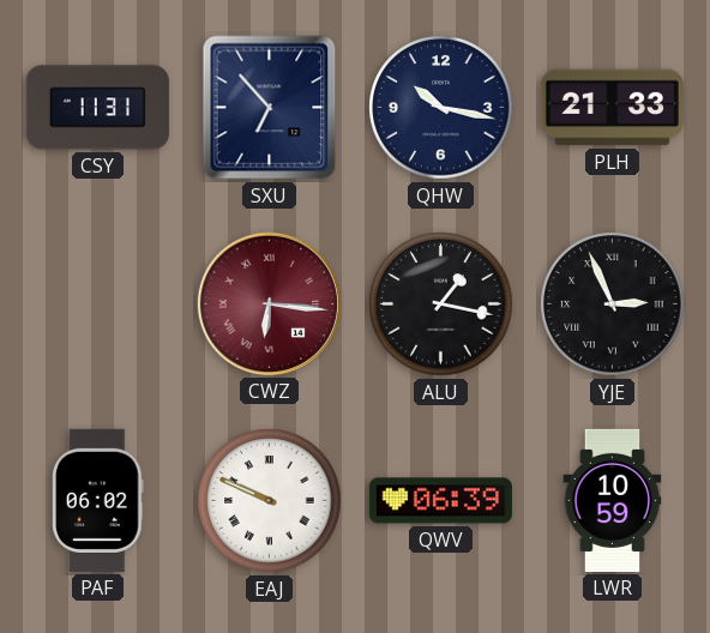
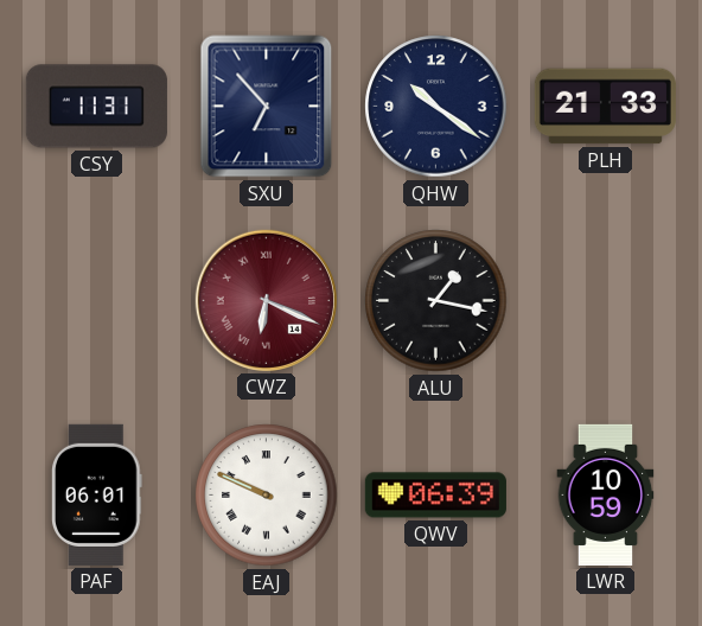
QHW: 10:17 -> 10:21 (436, 107)
CWZ: 6:16 -> 6:19 (266, 300)
YJE: 2:56 -> none (613, 305)
PAF: 06:02 -> 06:01 (97, 494)
